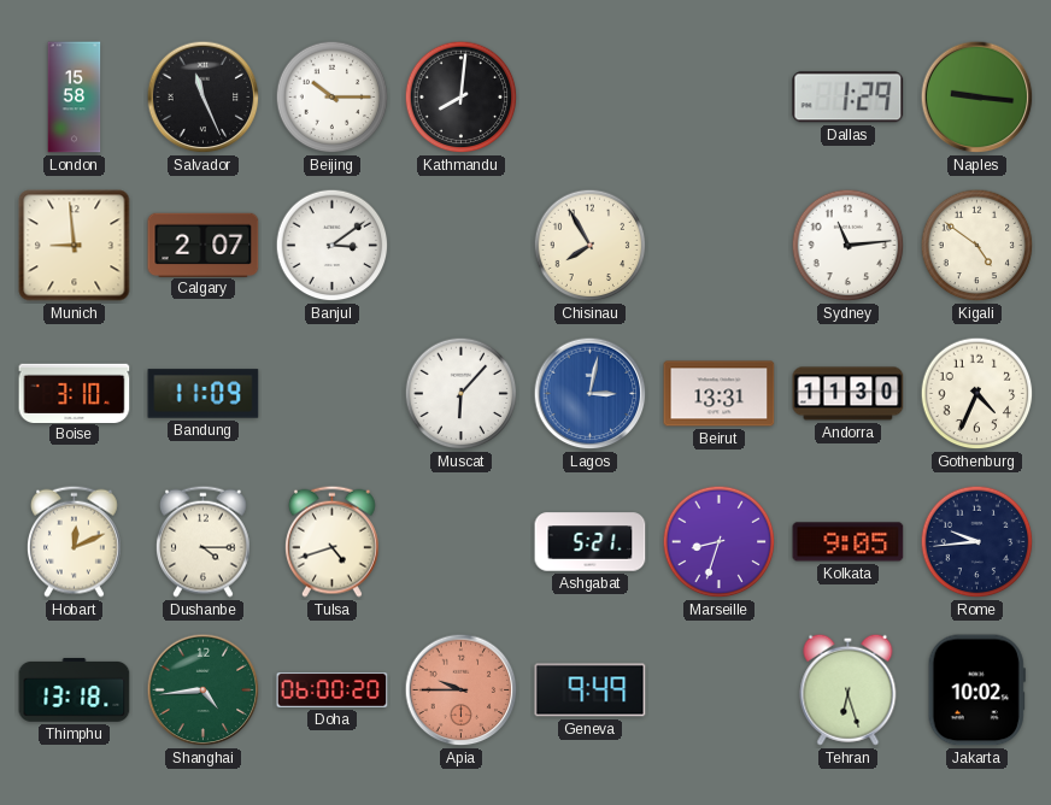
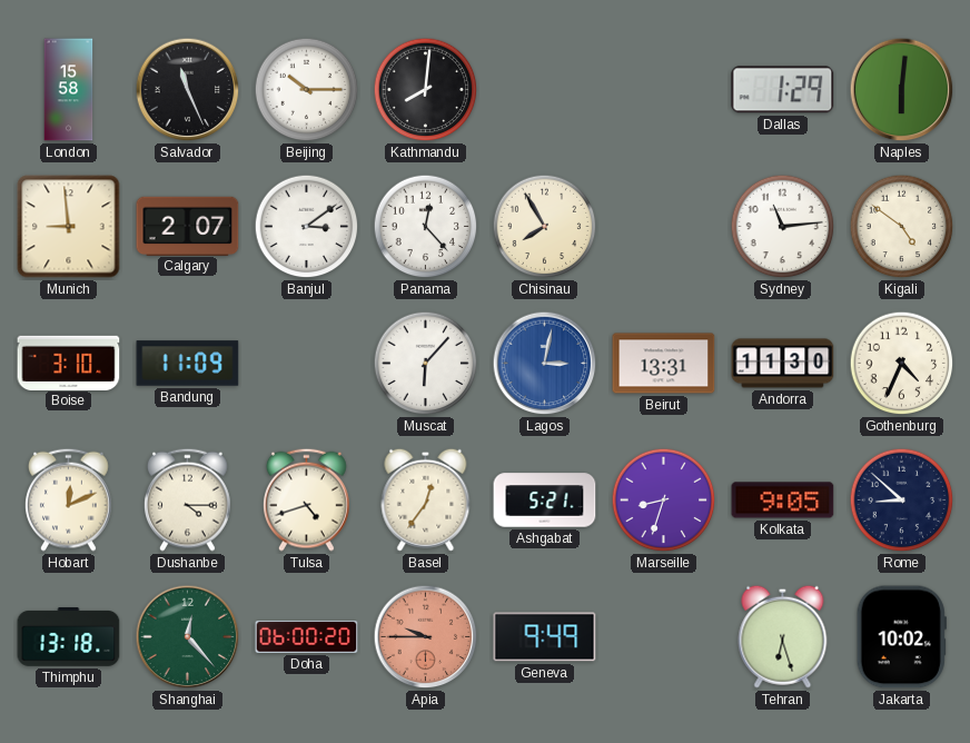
Naples: 9:16 -> 6:01 (902, 90)
Panama: none -> 12:23 (426, 227)
Basel: none -> 12:36 (426, 499)
Rome: 9:44 -> 8:52 (902, 501)
Shanghai: 4:44 -> 12:23 (188, 637)
